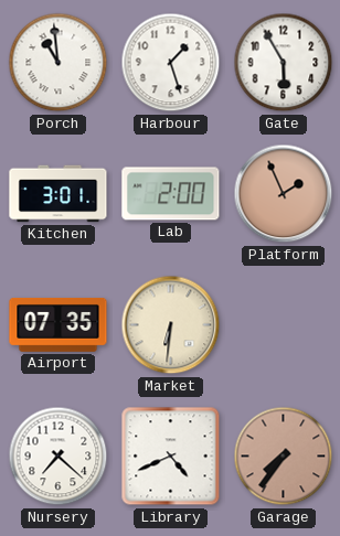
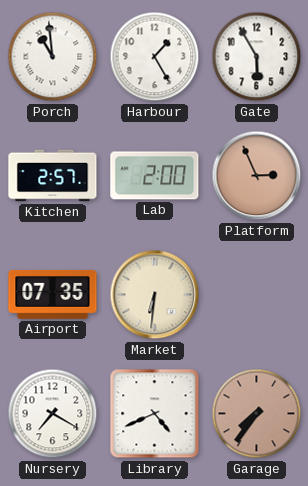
Harbour: 1:27 -> 1:25 (155, 57)
Kitchen: 3:01 -> 2:57 (53, 176)
Platform: 1:56 -> 2:56 (257, 176)
Nursery: 7:22 -> 7:20 (53, 414)
